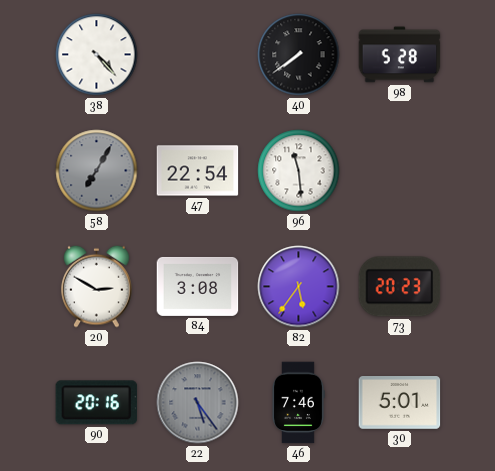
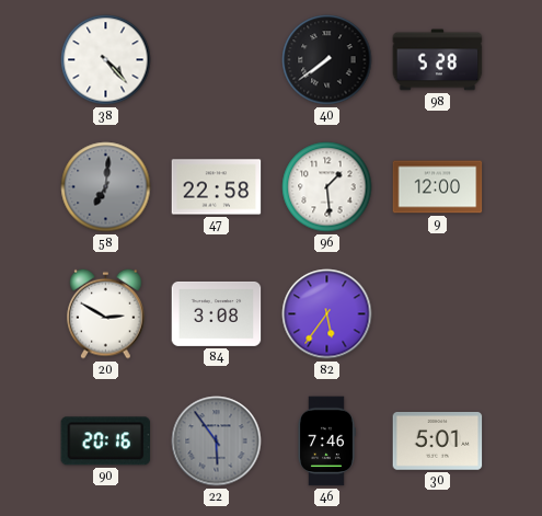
58: 7:05 -> 7:01 (106, 187)
47: 22:54 -> 22:58 (217, 187)
96: 11:29 -> 1:29 (327, 187)
9: none -> 12:00 (438, 187)
73: 20:23 -> none (400, 287)
22: 5:24 -> 5:54 (217, 442)
